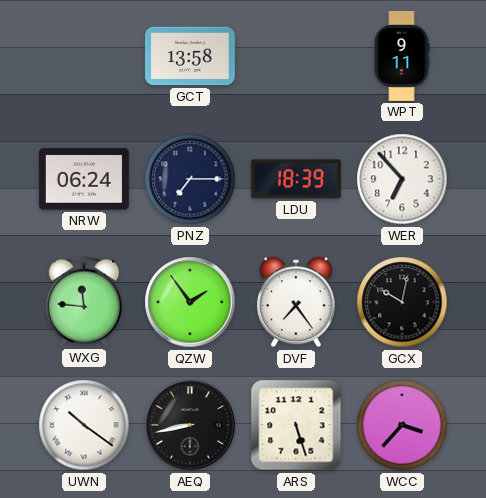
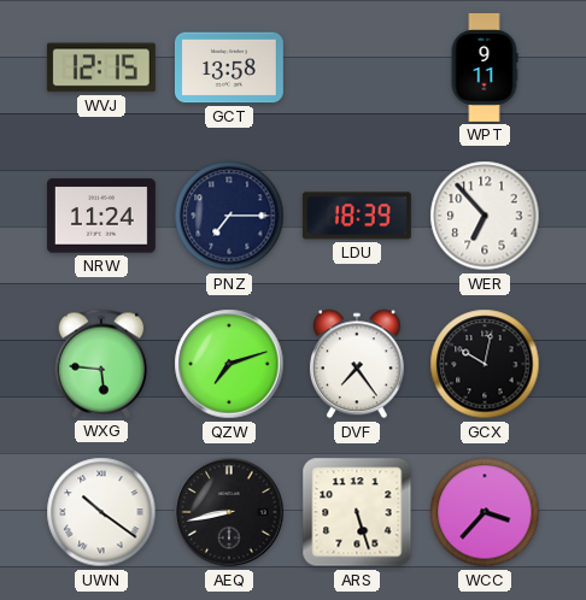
WVJ: none -> 12:15 (101, 67)
NRW: 06:24 -> 11:24 (101, 216)
WXG: 11:46 -> 5:46 (101, 364)
QZW: 1:54 -> 7:12 (229, 364)
